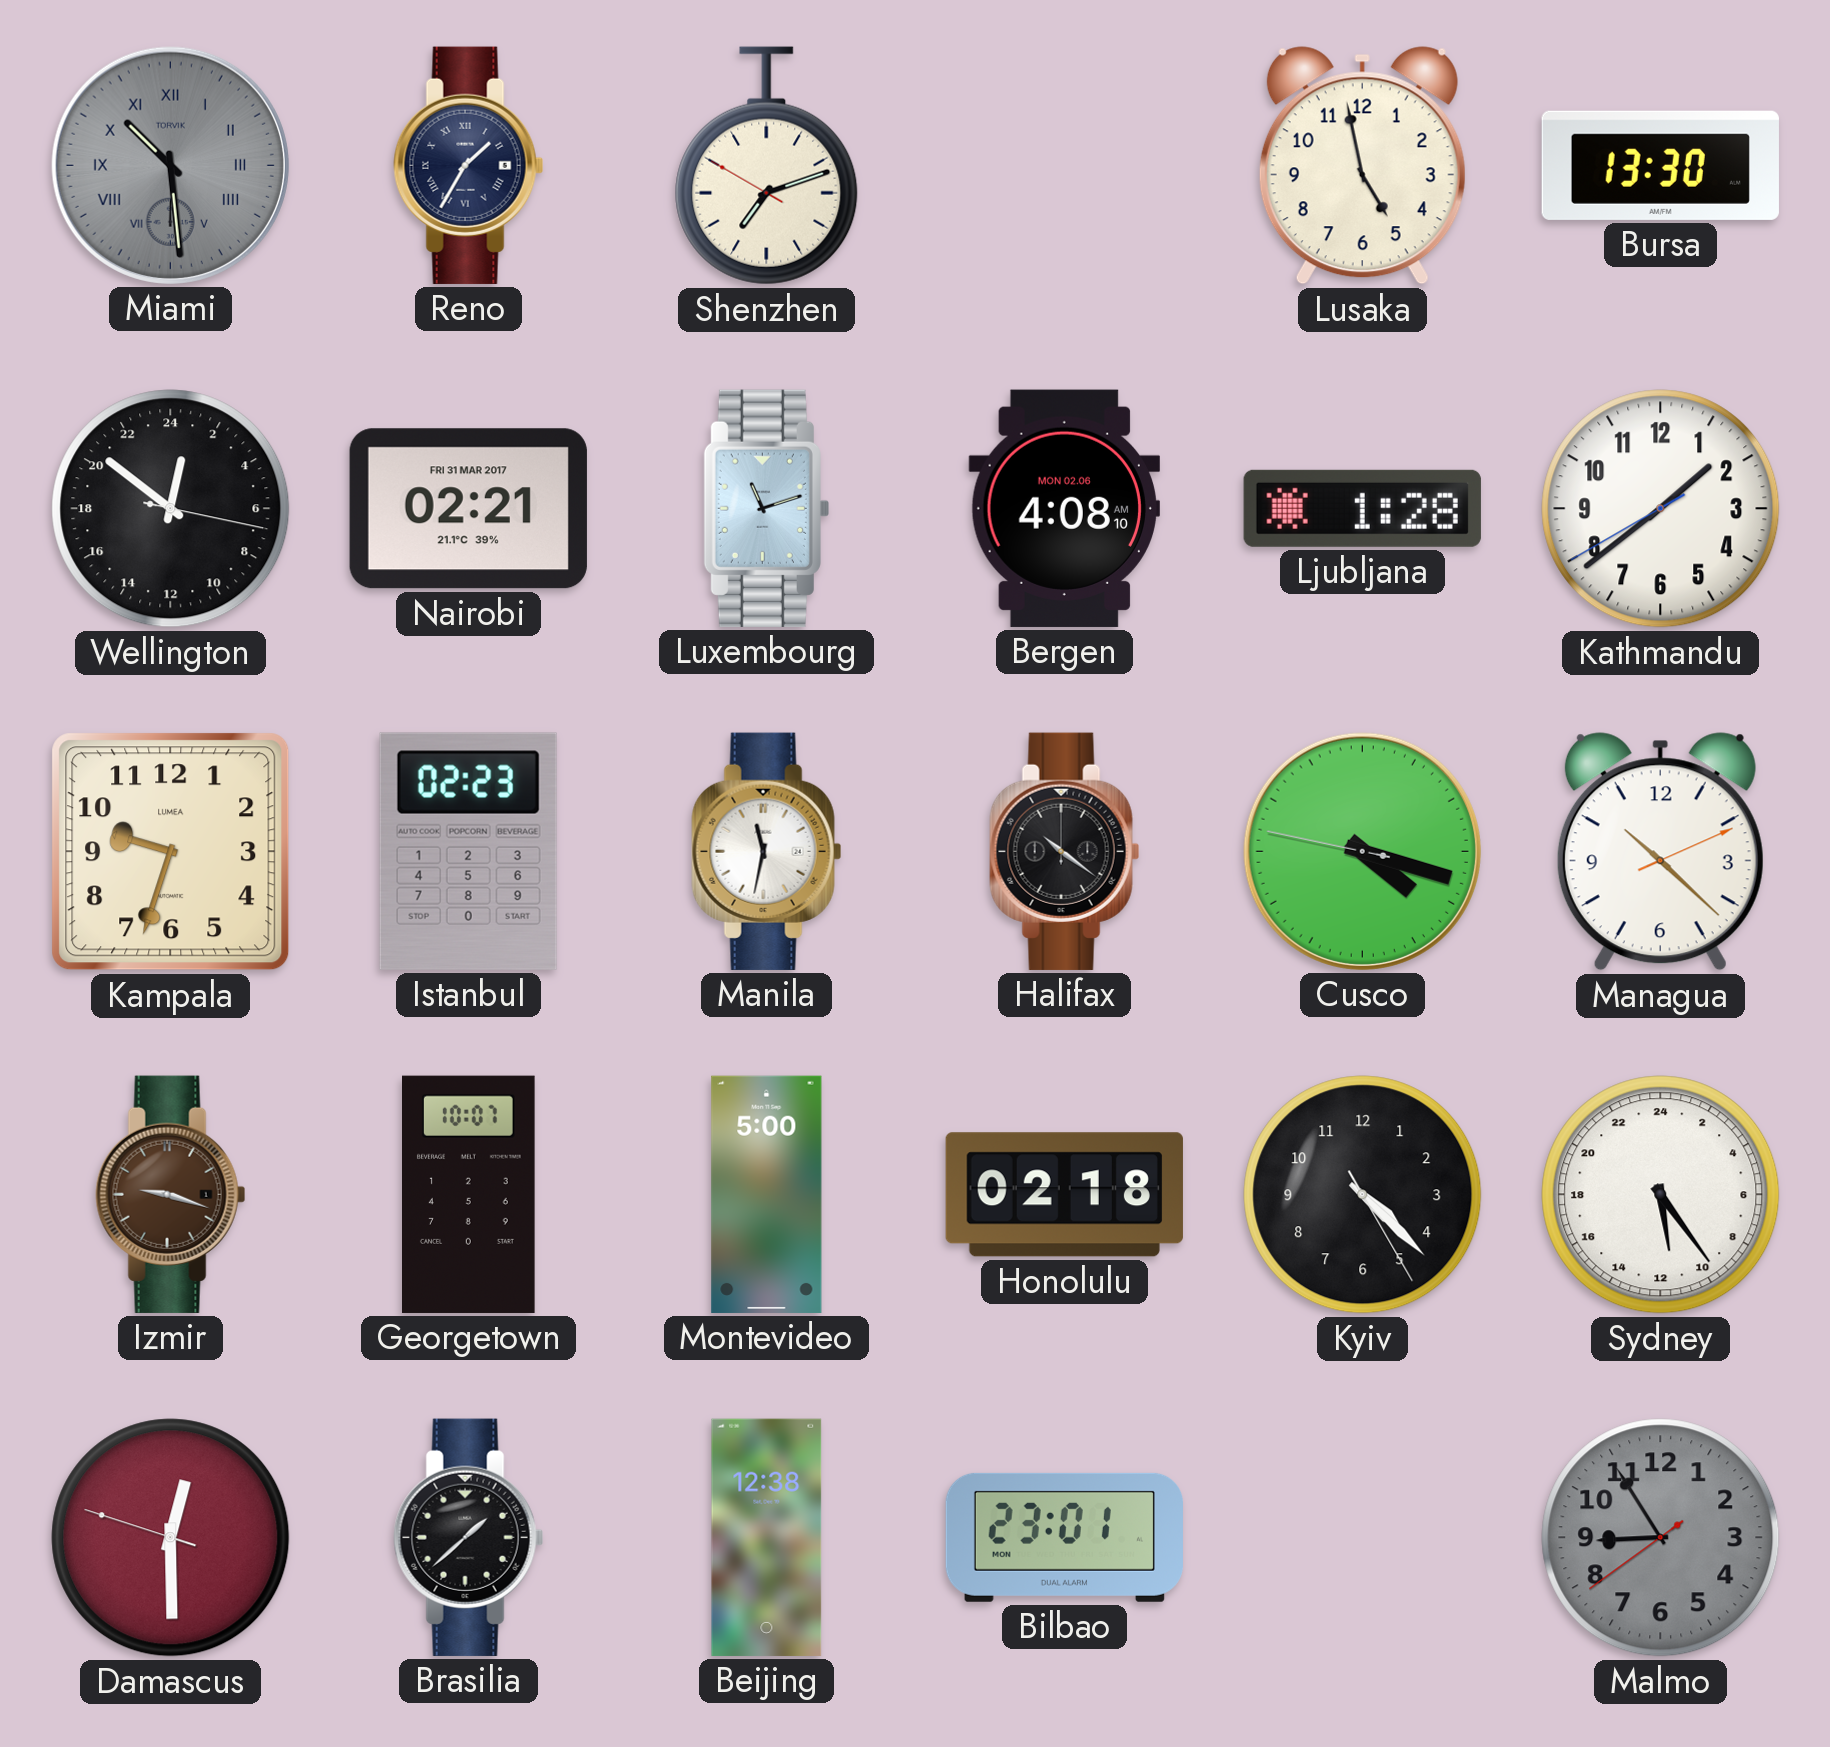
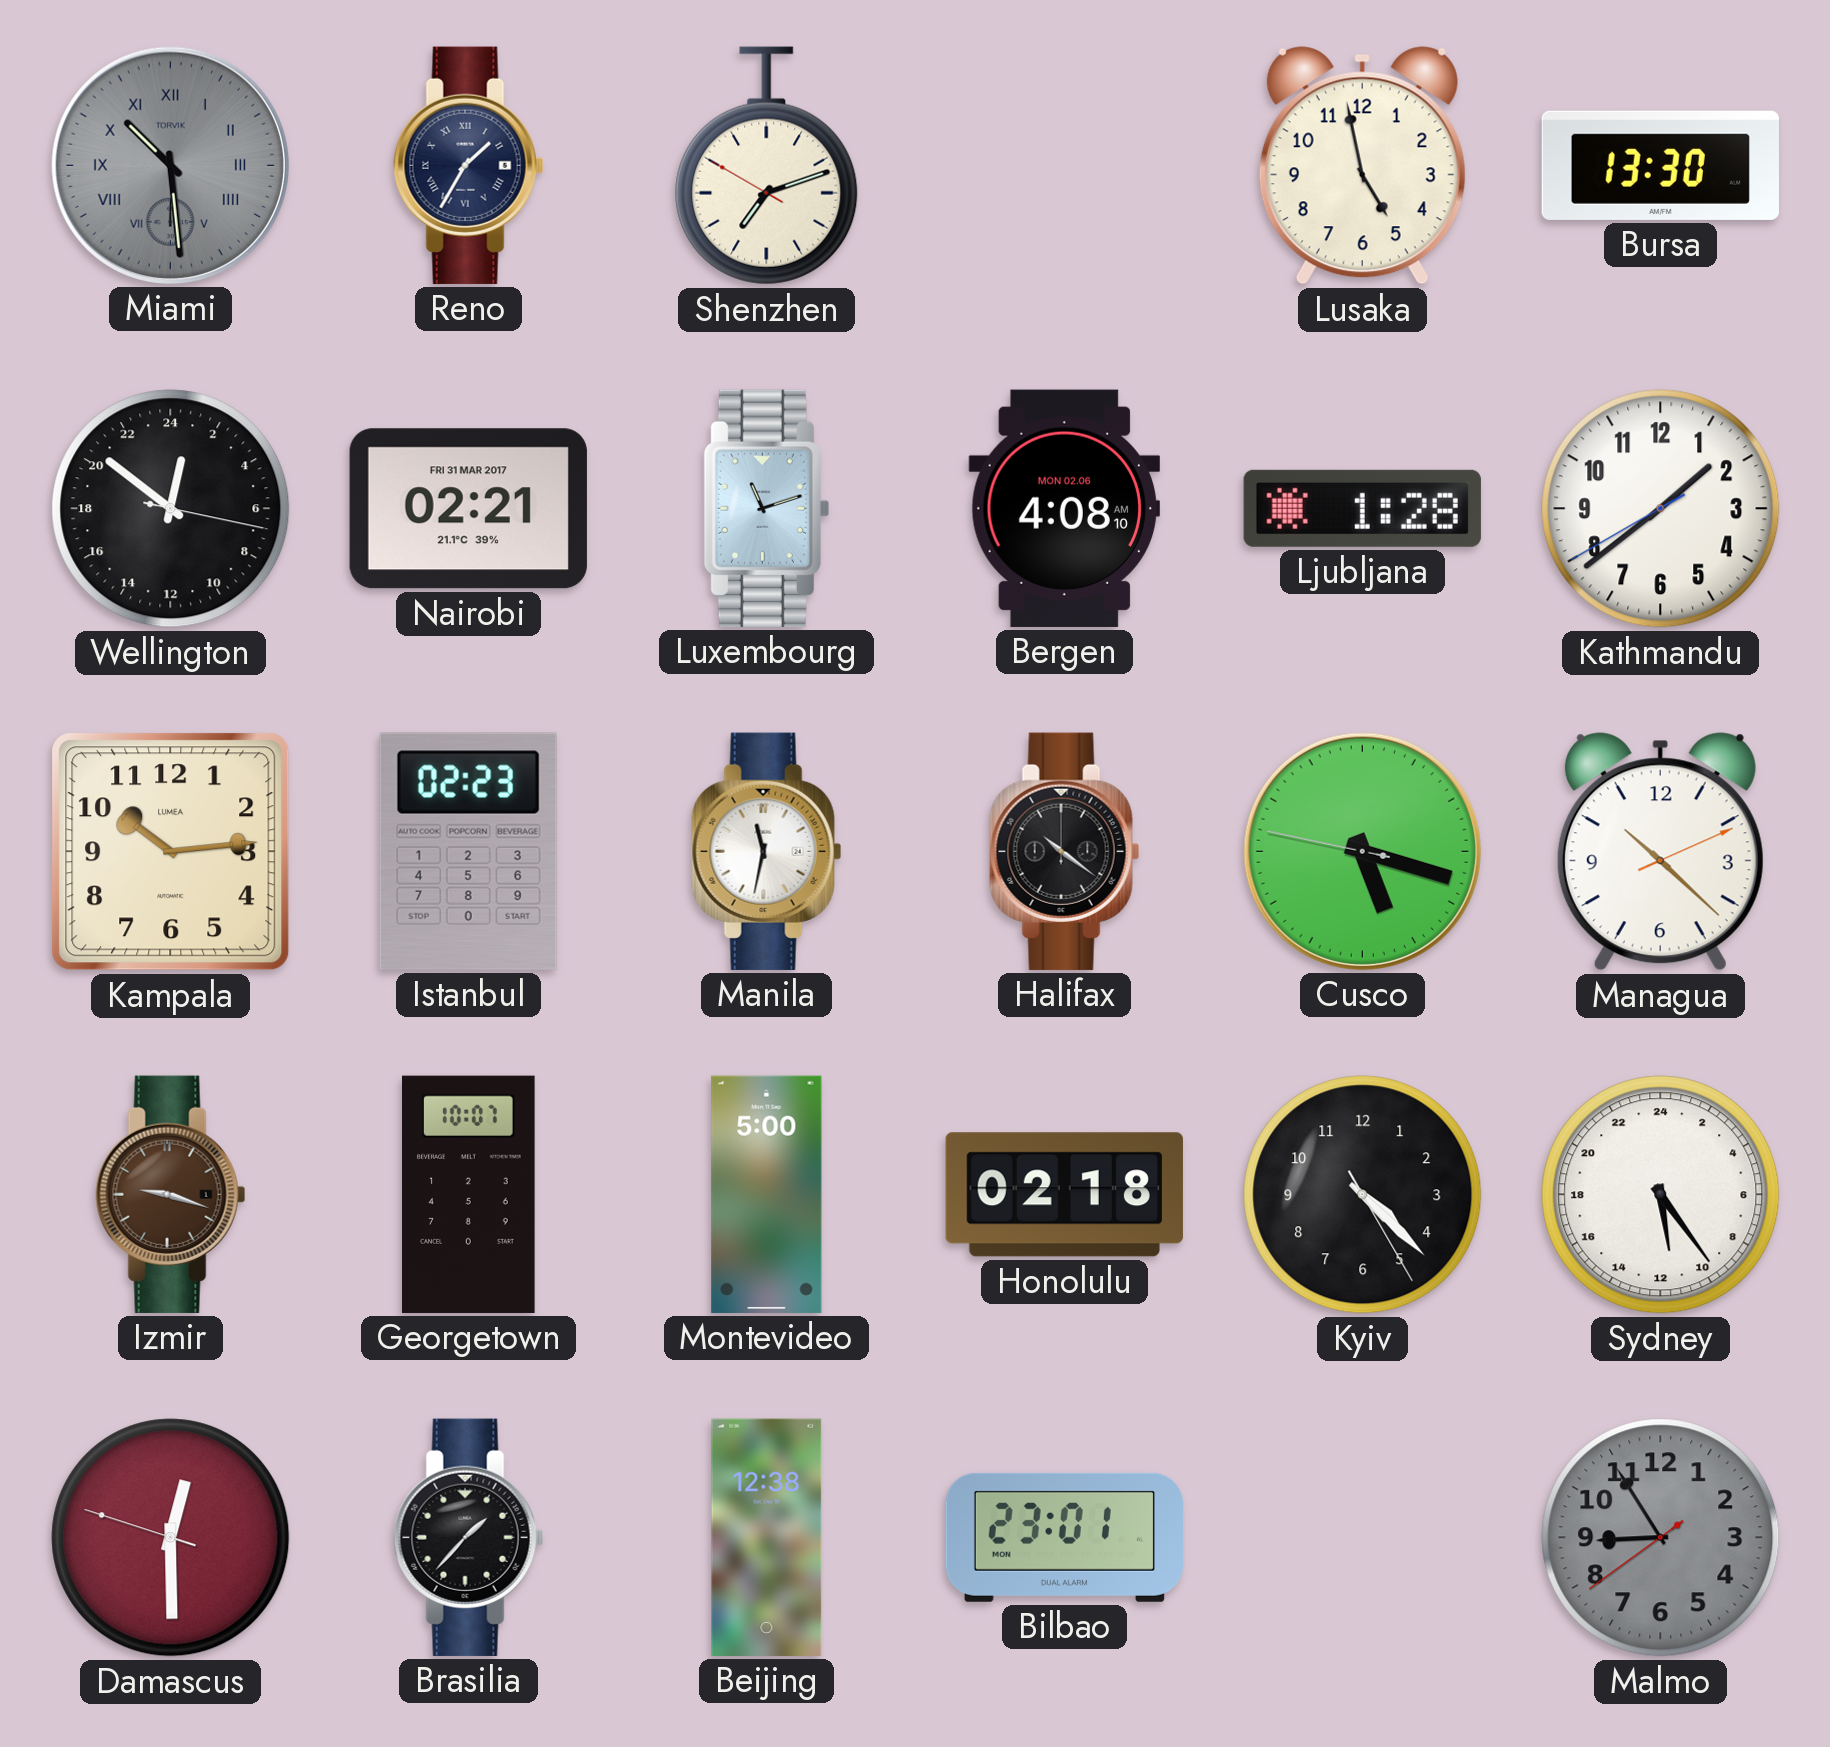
Kampala: 9:33 -> 10:14 (171, 852)
Cusco: 4:17 -> 5:17 (1362, 851)
Brasilia: 1:38 -> 1:37 (469, 1537)
